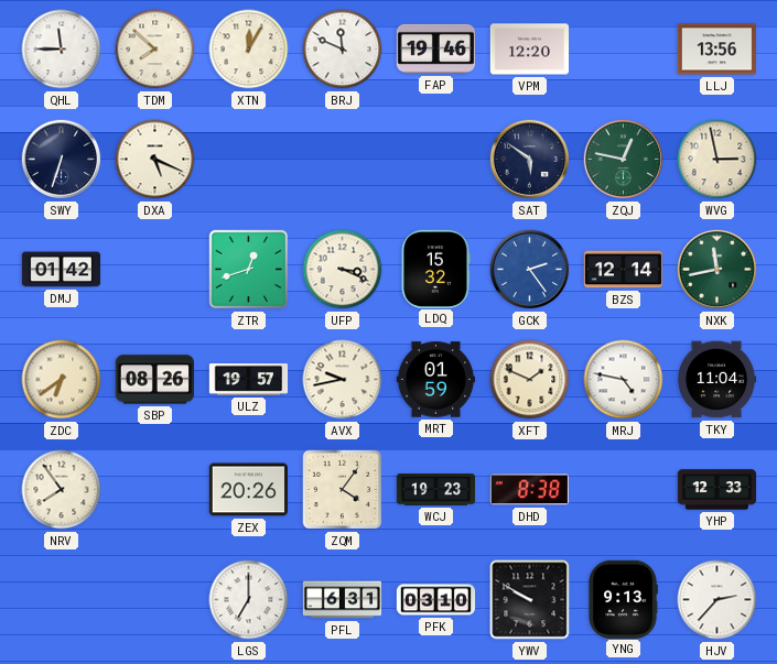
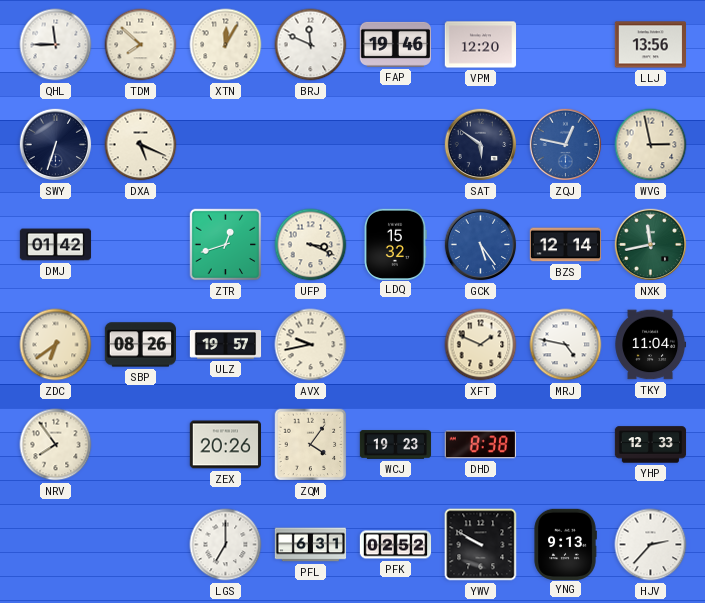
ZQJ dial: green -> blue (566, 145)
GCK: 2:24 -> 5:24 (481, 245)
MRT: 01:59 -> none (436, 380)
PFK: 03:10 -> 02:52 (396, 545)
